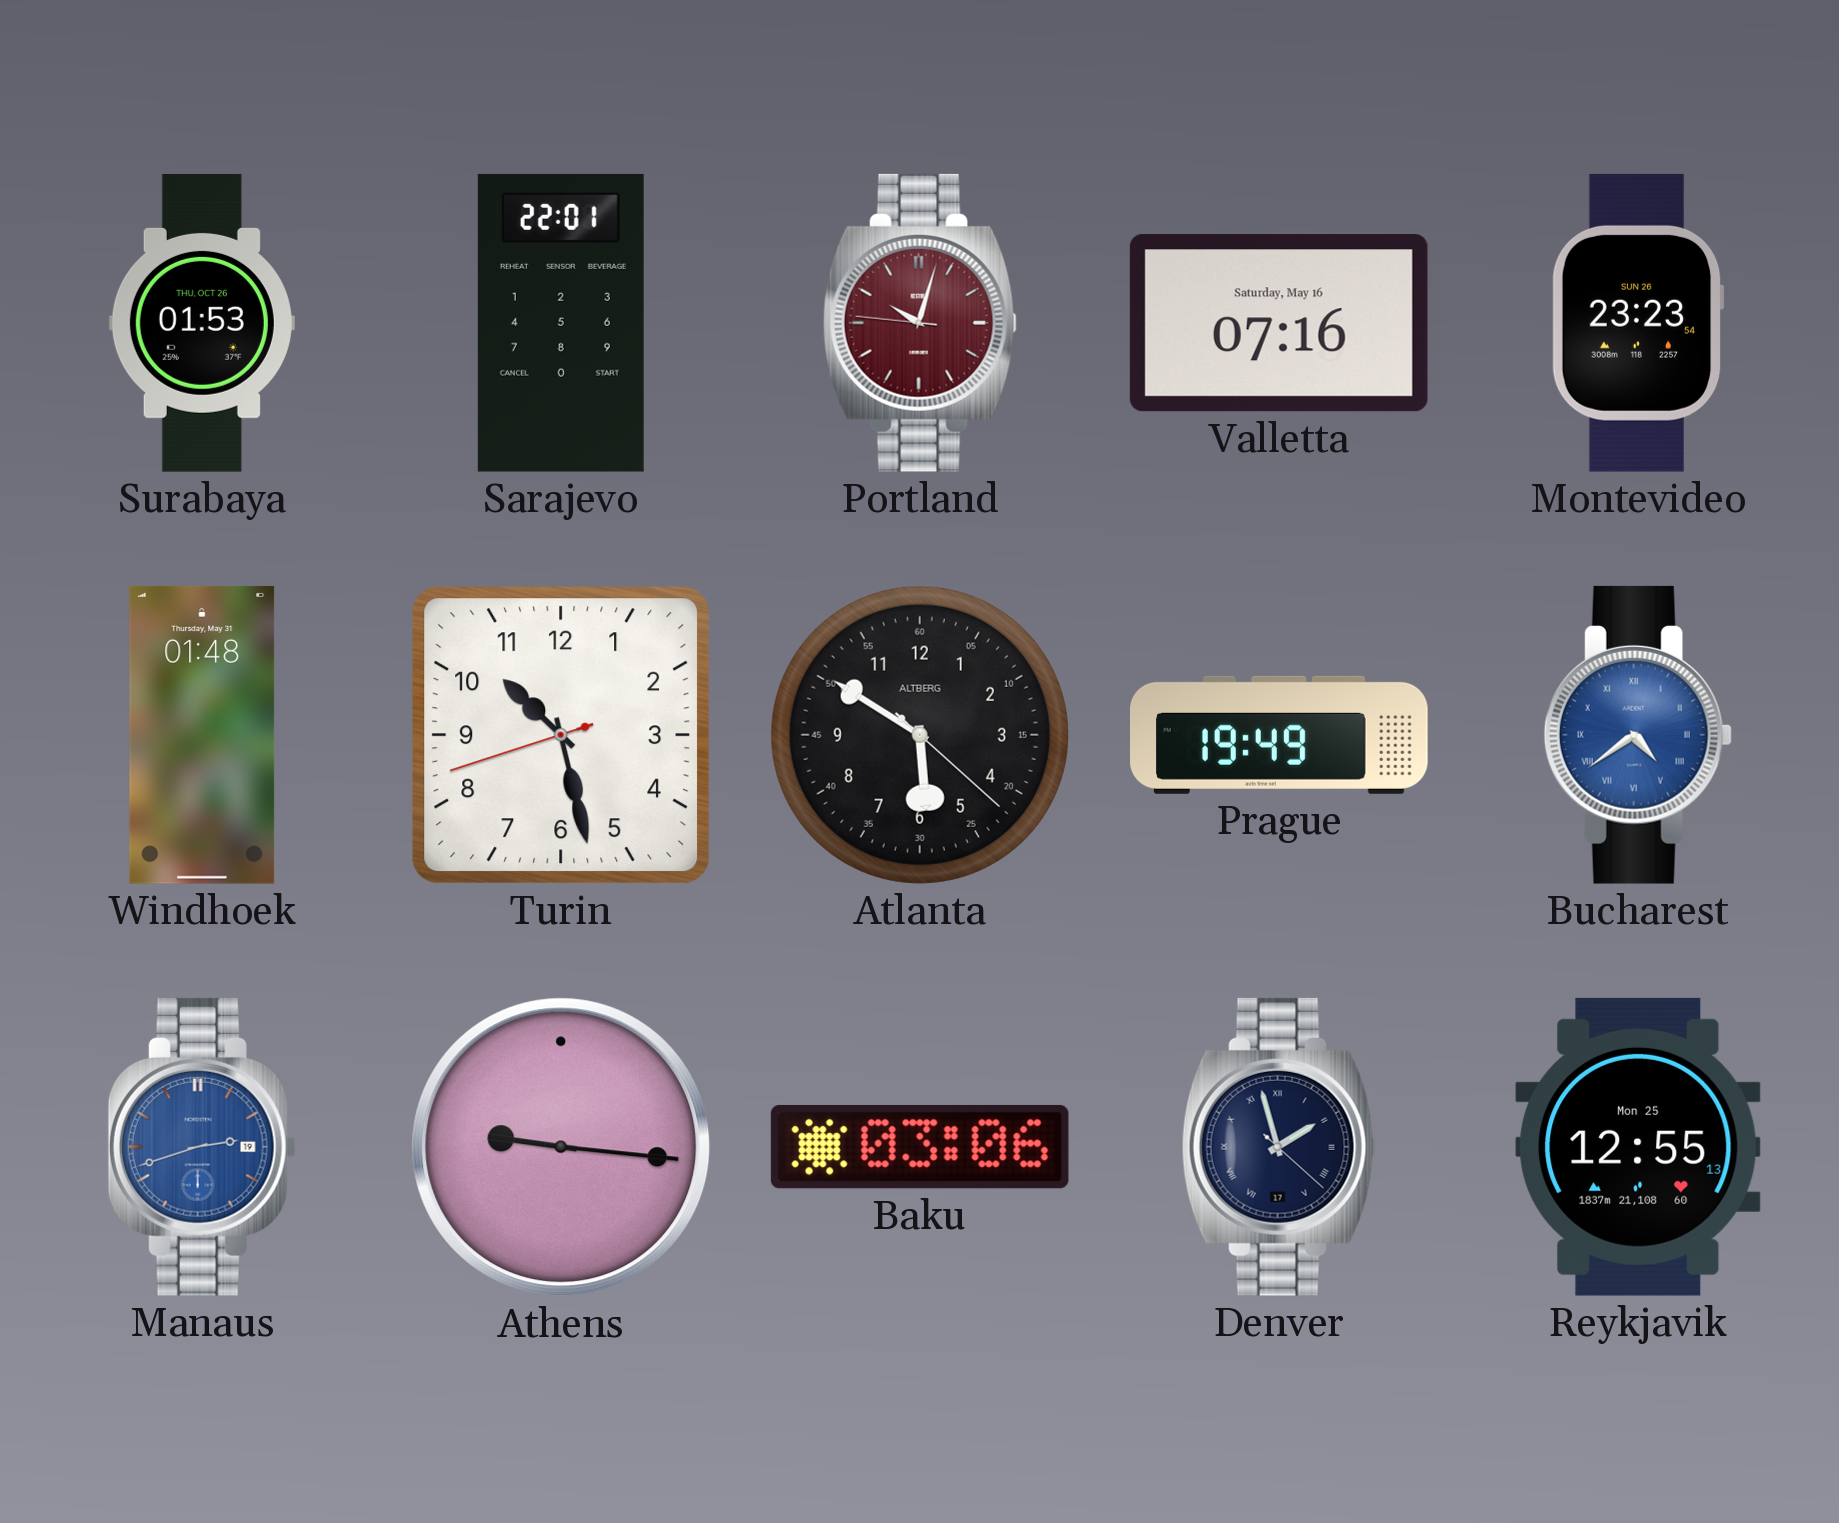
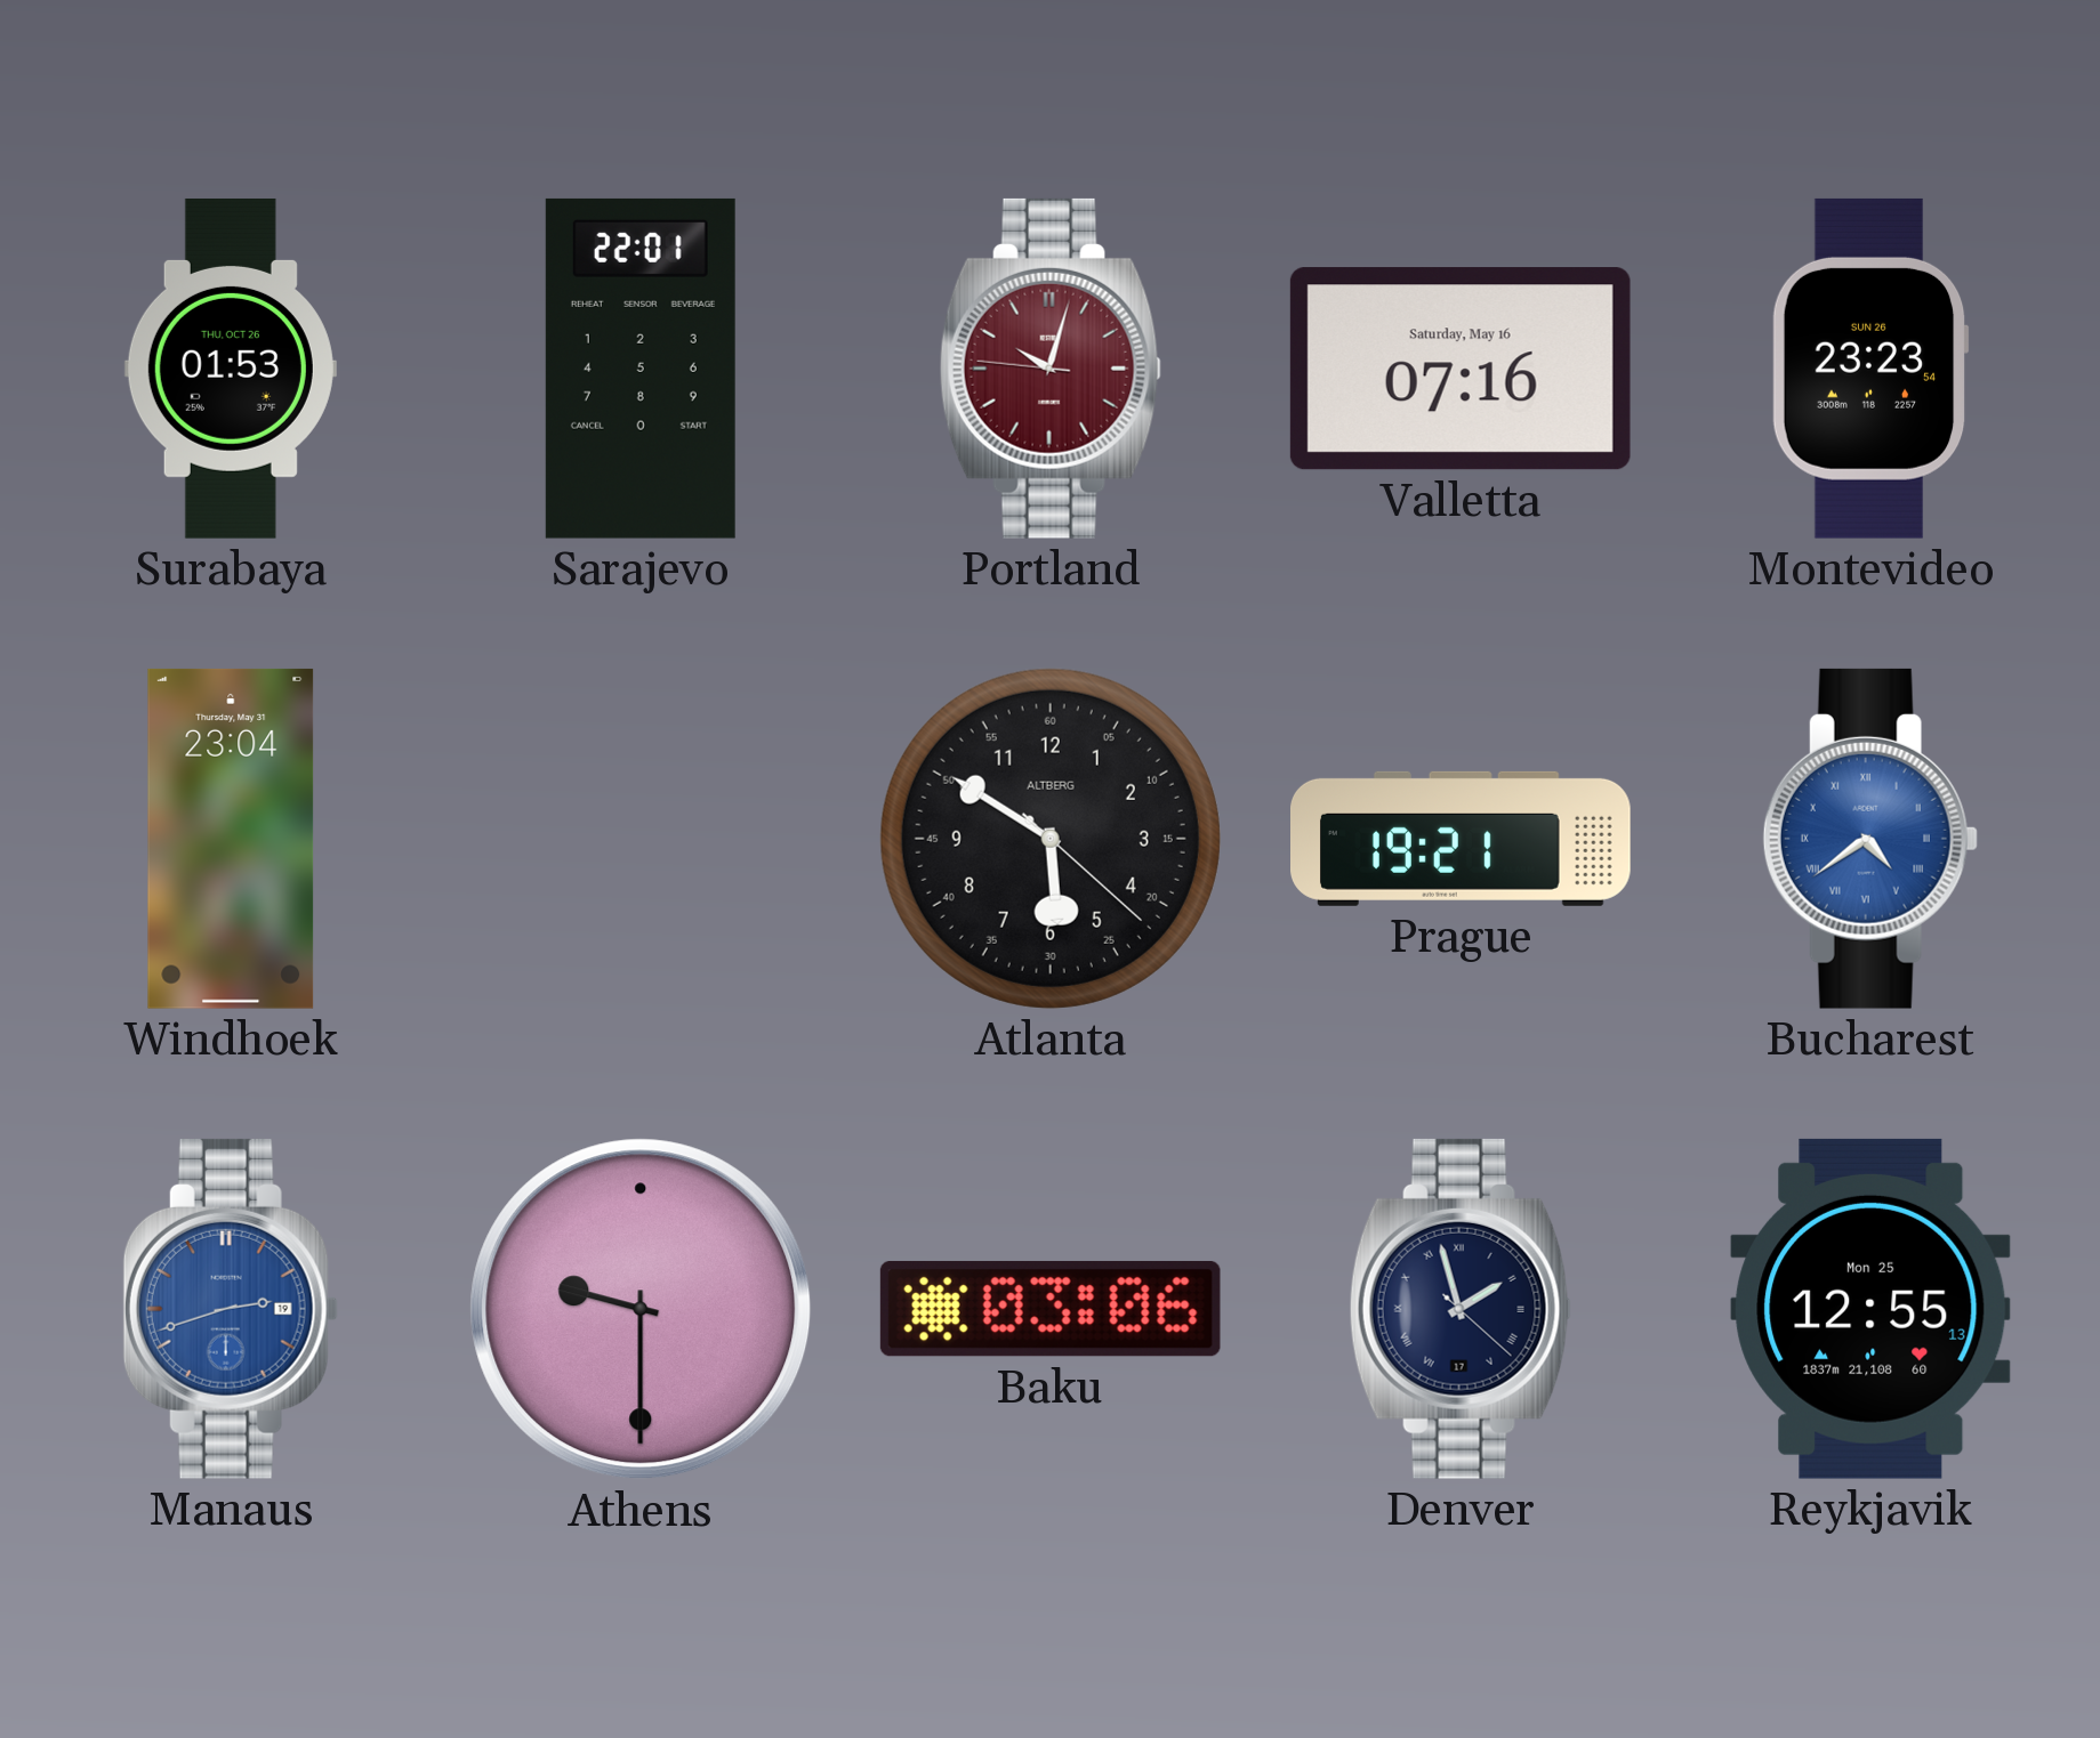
Windhoek: 01:48 -> 23:04 (231, 839)
Turin: 10:27 -> none (561, 735)
Prague: 19:49 -> 19:21 (1462, 839)
Athens: 9:16 -> 9:30 (641, 1309)
